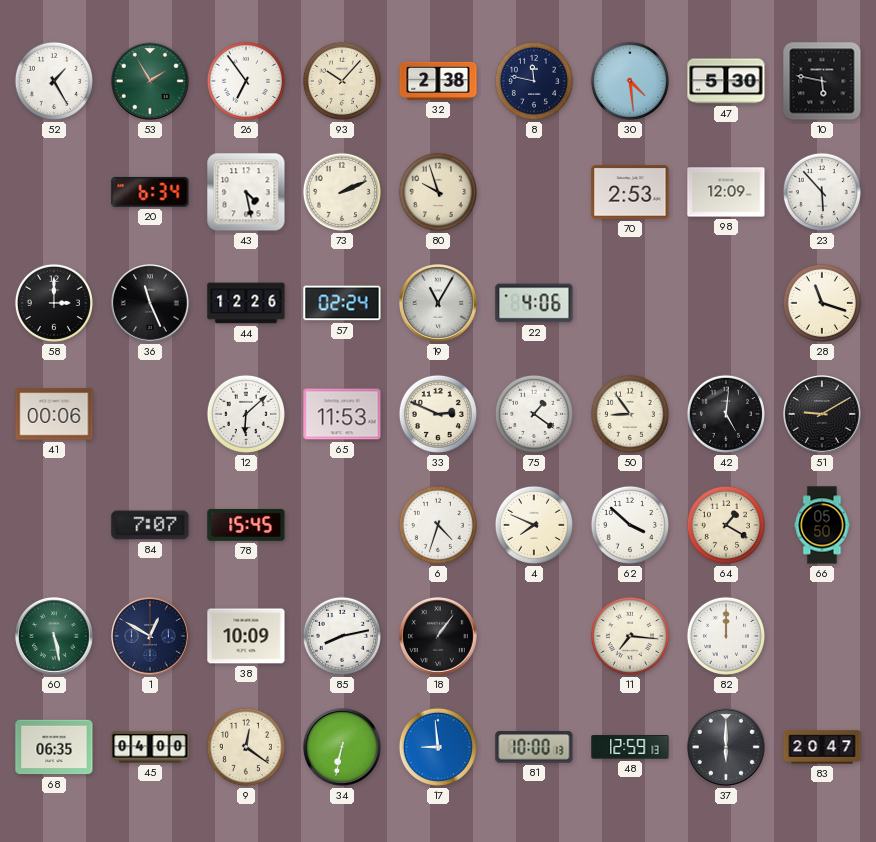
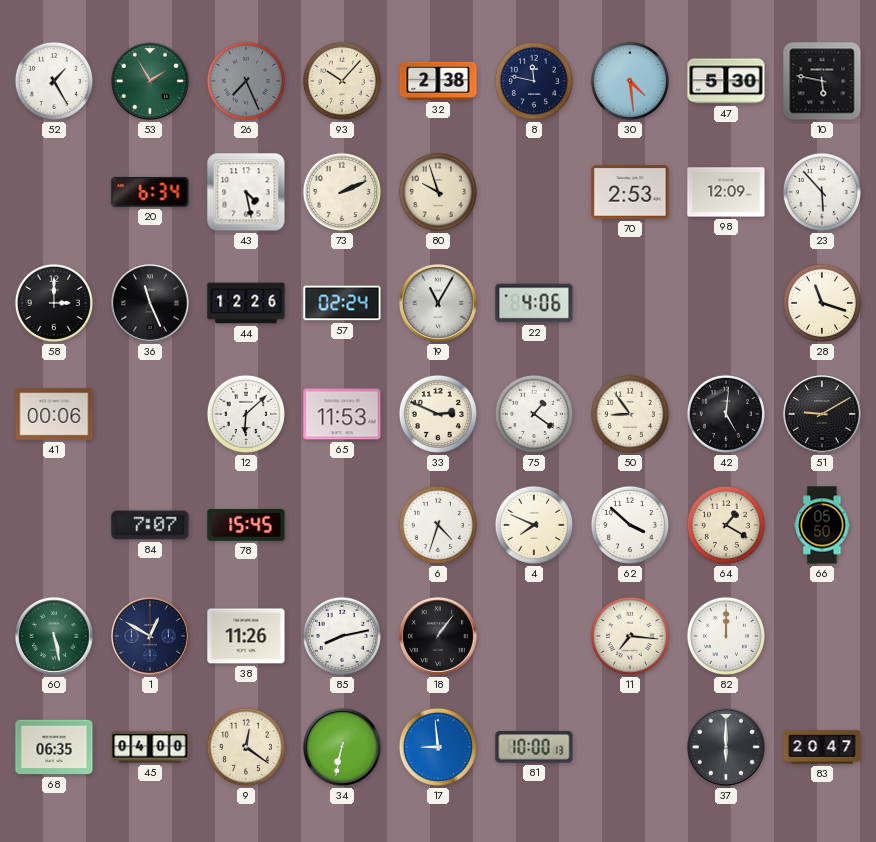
26: 6:54 -> 7:26 (246, 81)
26 dial: white -> grey (246, 81)
38: 10:09 -> 11:26 (246, 636)
48: 12:59 -> none (630, 747)
